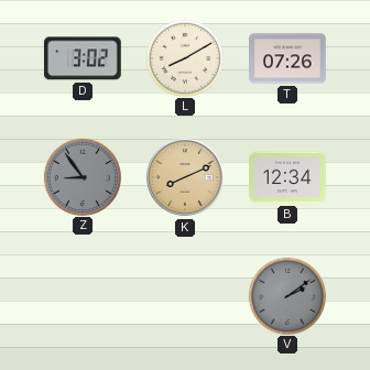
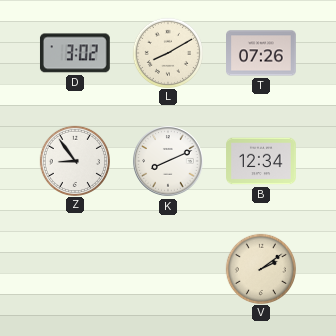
Z dial: grey -> white (74, 160)
K dial: champagne -> white (168, 161)
V dial: grey -> cream (260, 268)
